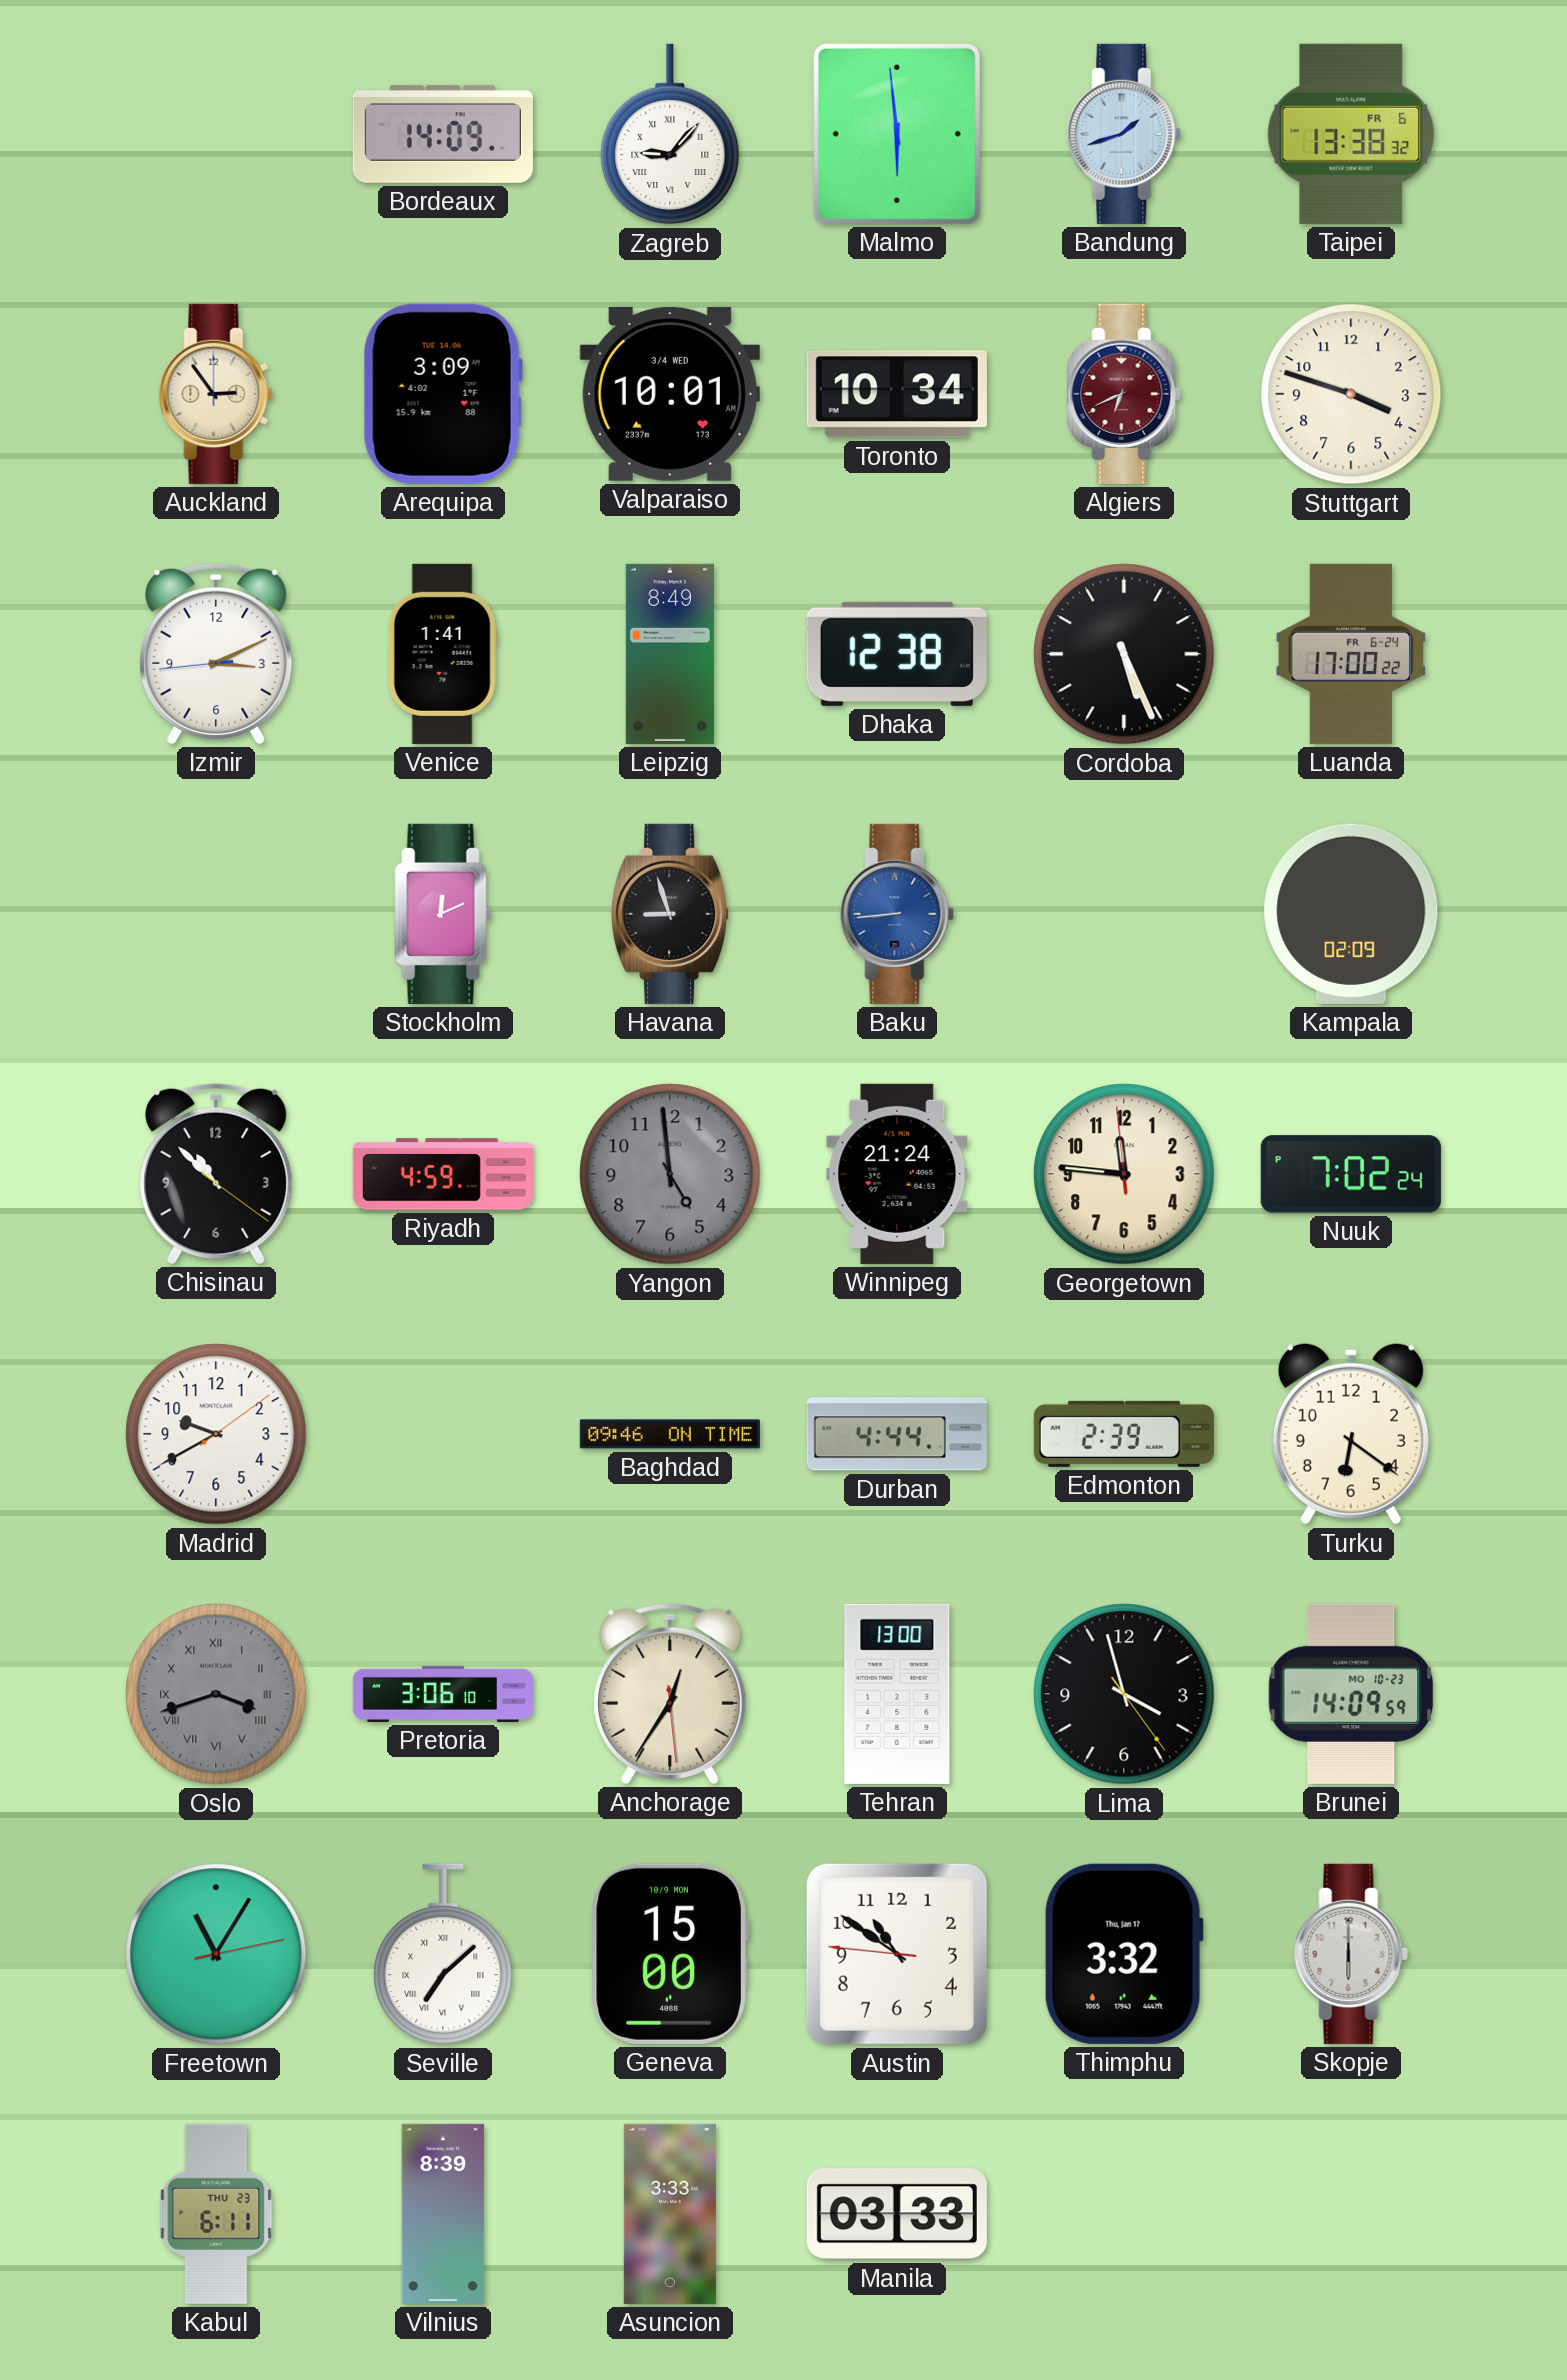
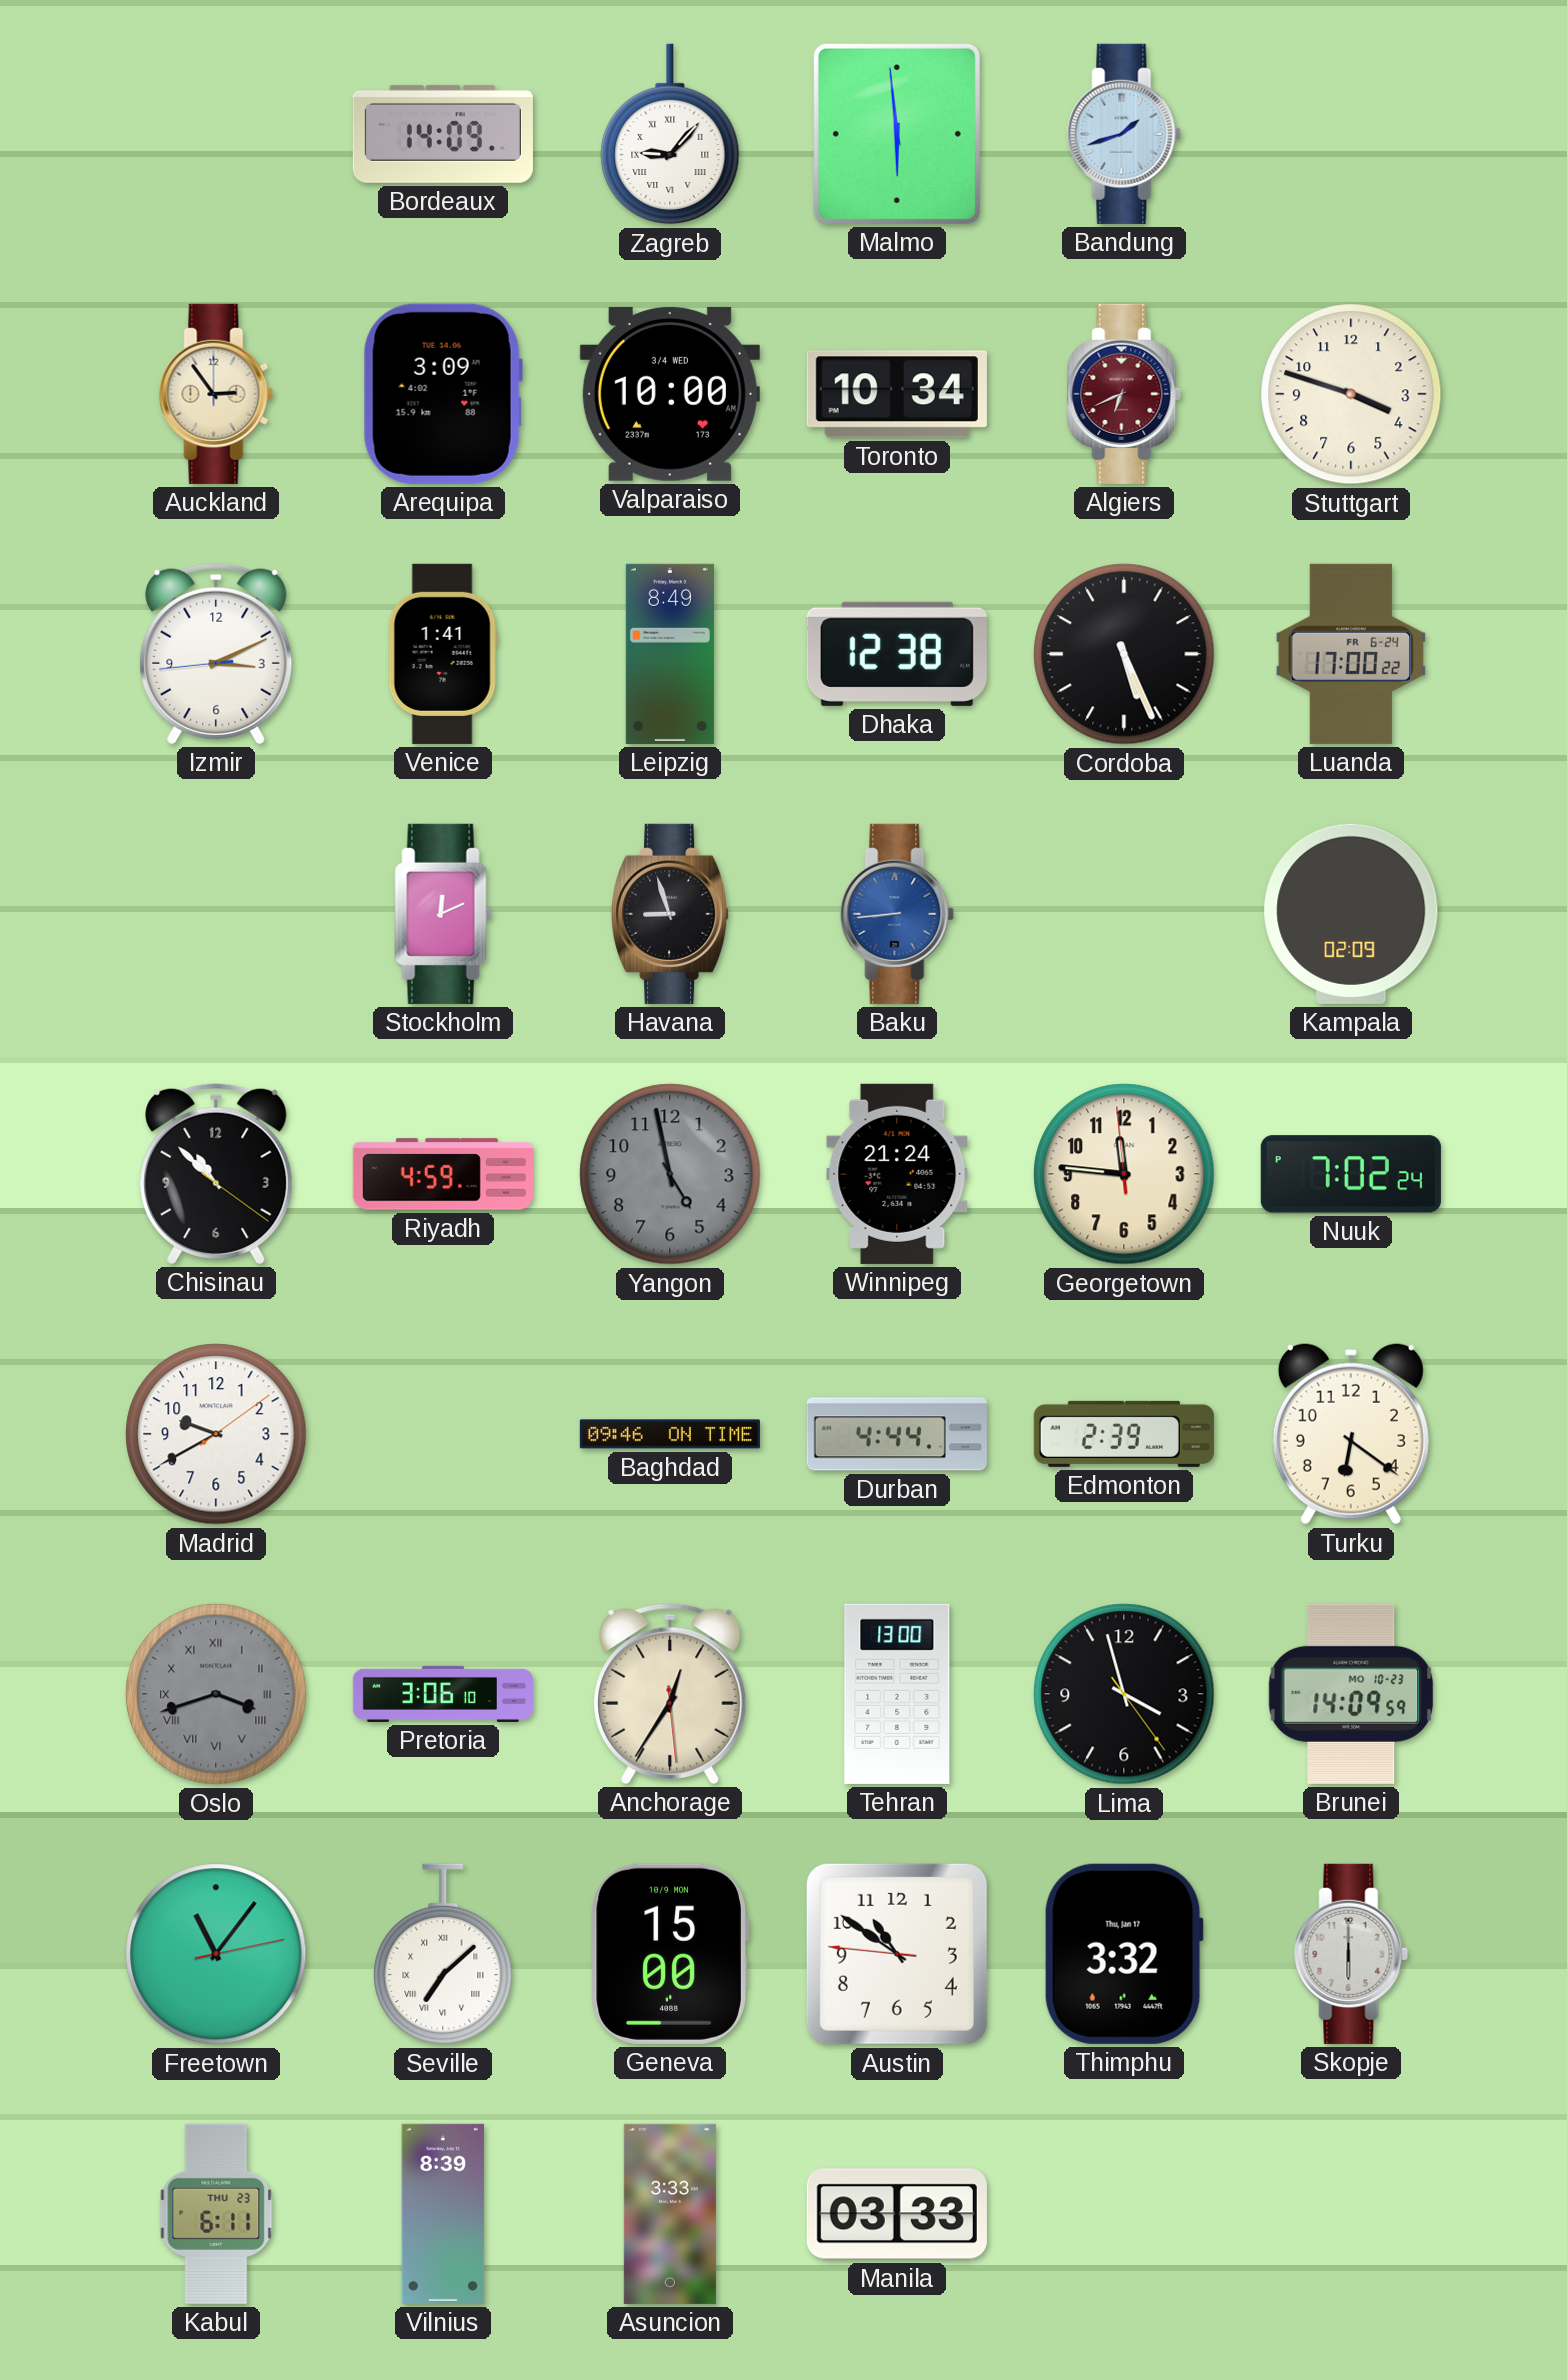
Taipei: 13:38 -> none (1351, 134)
Valparaiso: 10:01 -> 10:00 (670, 394)
Yangon: 4:59 -> 4:58 (670, 1174)
Freetown: 11:05 -> 11:06 (216, 1954)
